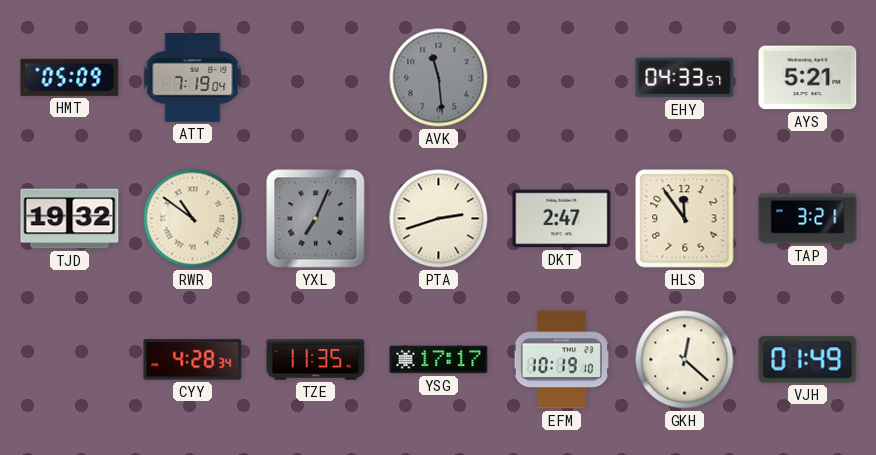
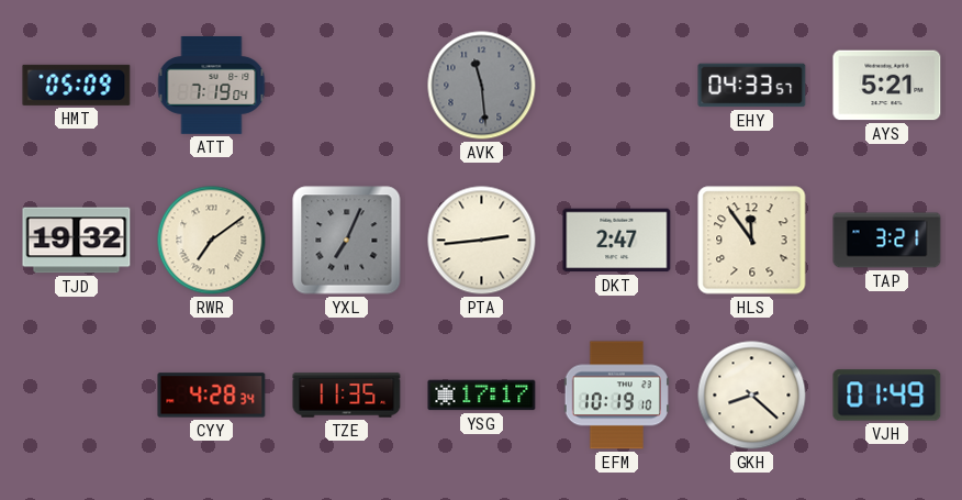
RWR: 10:51 -> 7:09 (212, 241)
PTA: 2:42 -> 2:44 (482, 241)
GKH: 12:22 -> 8:22 (752, 396)
